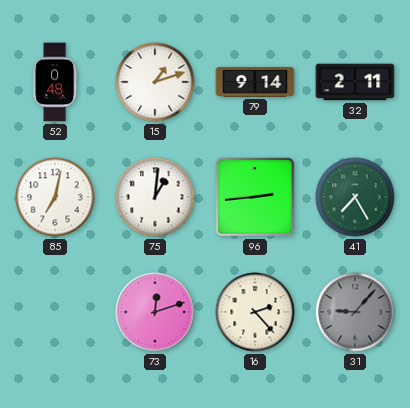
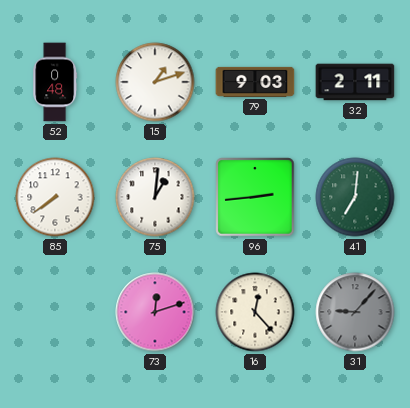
79: 9:14 -> 9:03 (255, 82)
85: 7:02 -> 7:39 (55, 197)
41: 7:25 -> 7:01 (355, 197)
16: 2:23 -> 12:23 (255, 312)
